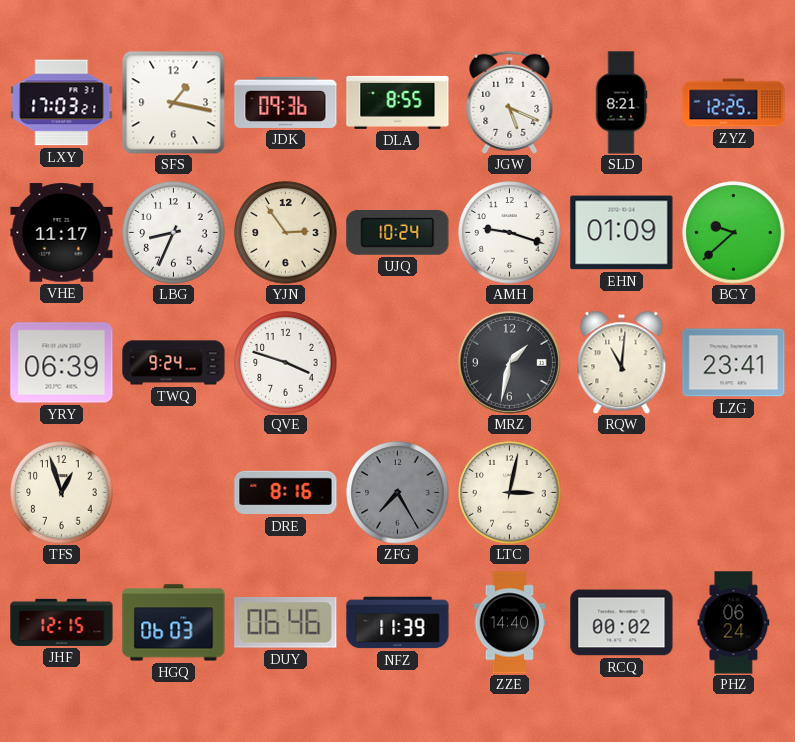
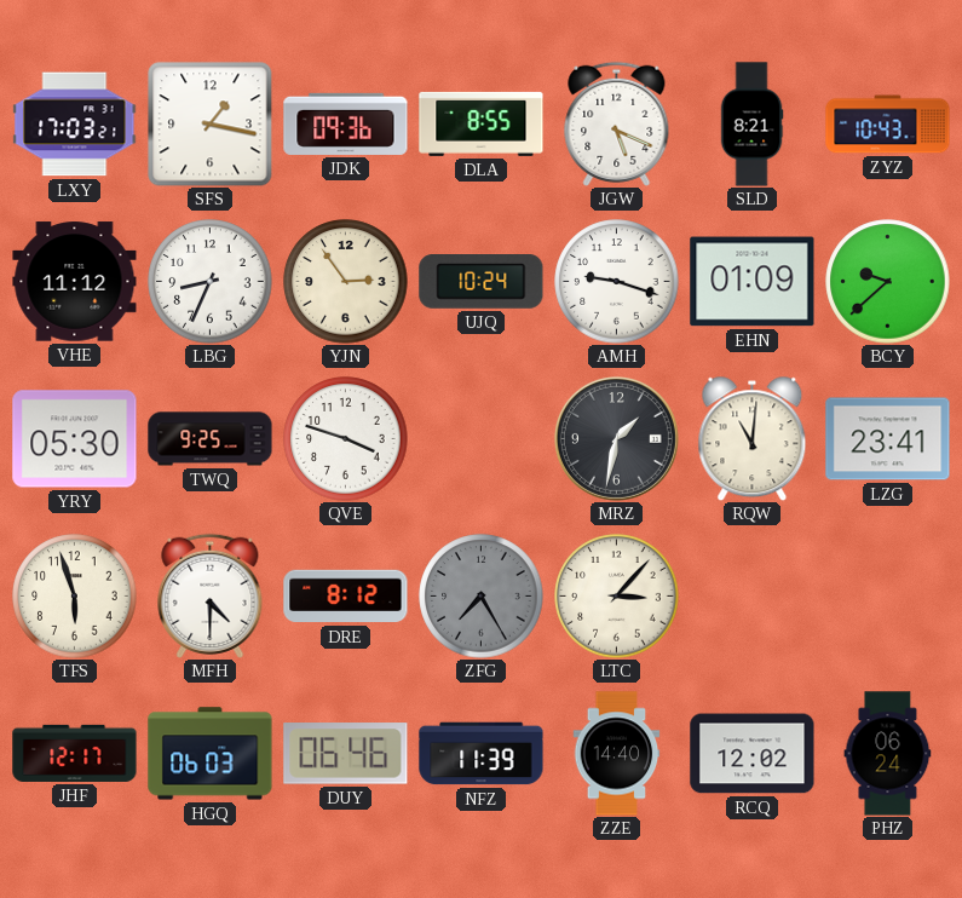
ZYZ: 12:25 -> 10:43 (888, 125)
VHE: 11:17 -> 11:12 (75, 282)
YRY: 06:39 -> 05:30 (75, 439)
TWQ: 9:24 -> 9:25 (211, 439)
TFS: 12:57 -> 5:57 (75, 597)
MFH: none -> 4:30 (211, 595)
DRE: 8:16 -> 8:12 (346, 597)
LTC: 3:02 -> 3:07 (617, 597)
JHF: 12:15 -> 12:17 (75, 753)
RCQ: 00:02 -> 12:02 (753, 754)
